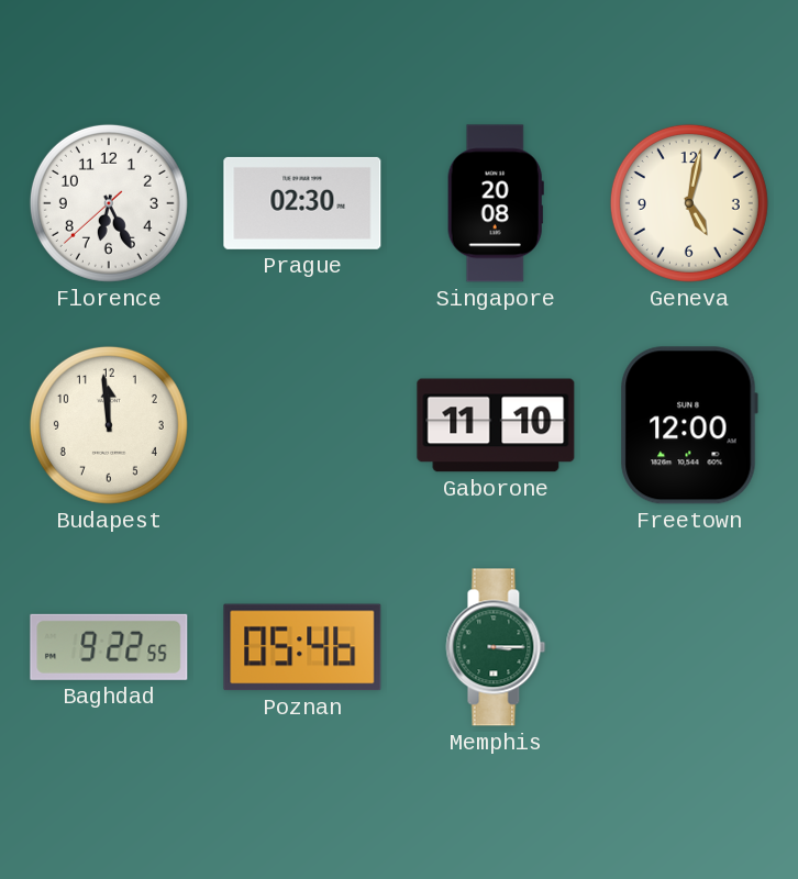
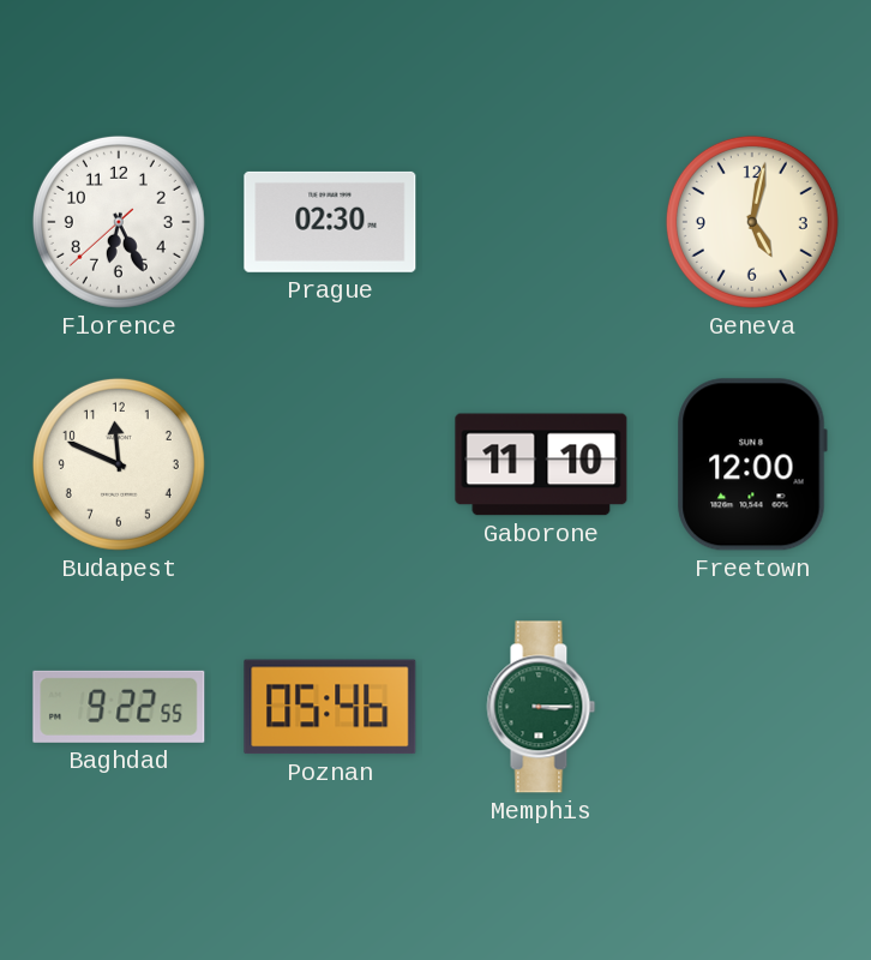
Singapore: 20:08 -> none (496, 203)
Budapest: 11:59 -> 11:49 (119, 464)
